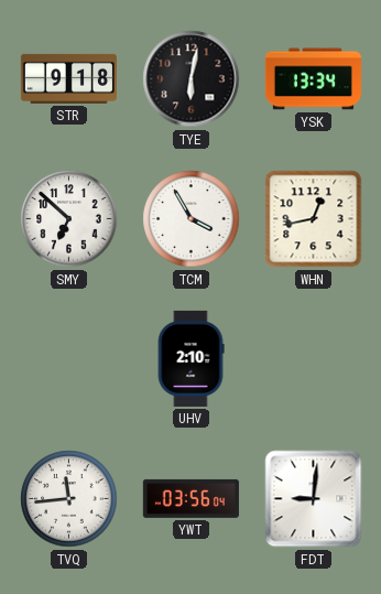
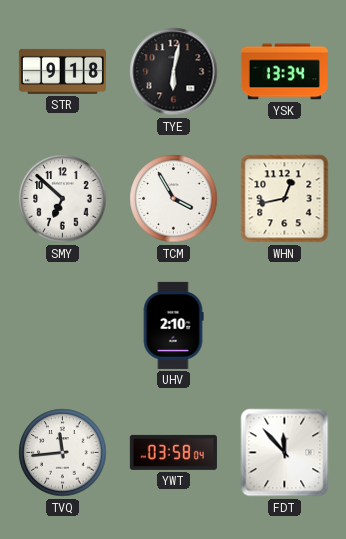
YWT: 03:56 -> 03:58 (173, 452)
FDT: 9:01 -> 11:53 (285, 453)
